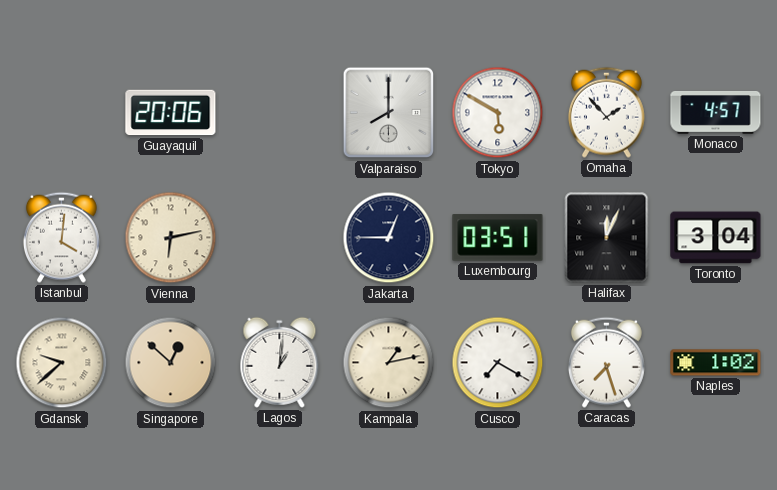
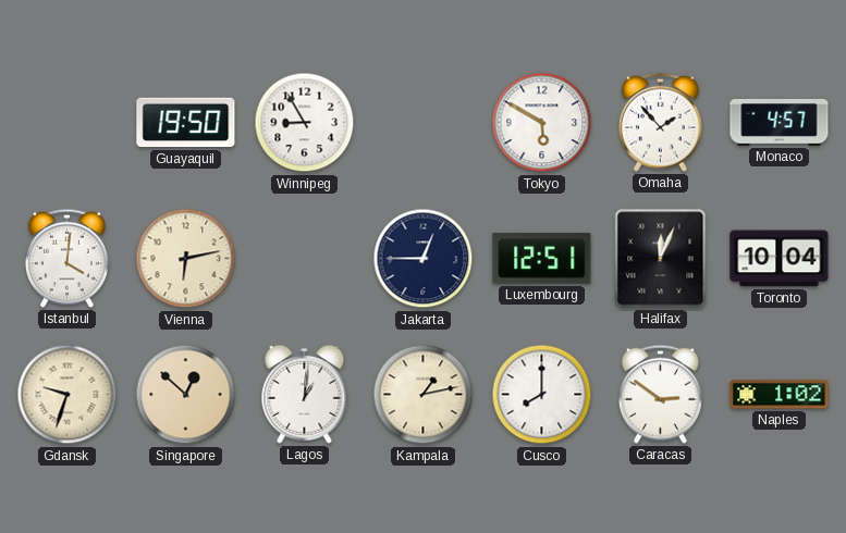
Guayaquil: 20:06 -> 19:50 (186, 123)
Winnipeg: none -> 8:55 (305, 123)
Valparaiso: 8:00 -> none (389, 113)
Luxembourg: 03:51 -> 12:51 (542, 259)
Toronto: 3:04 -> 10:04 (780, 259)
Gdansk: 9:38 -> 9:33 (68, 395)
Cusco: 7:20 -> 8:00 (542, 395)
Caracas: 7:27 -> 2:51 (660, 394)
